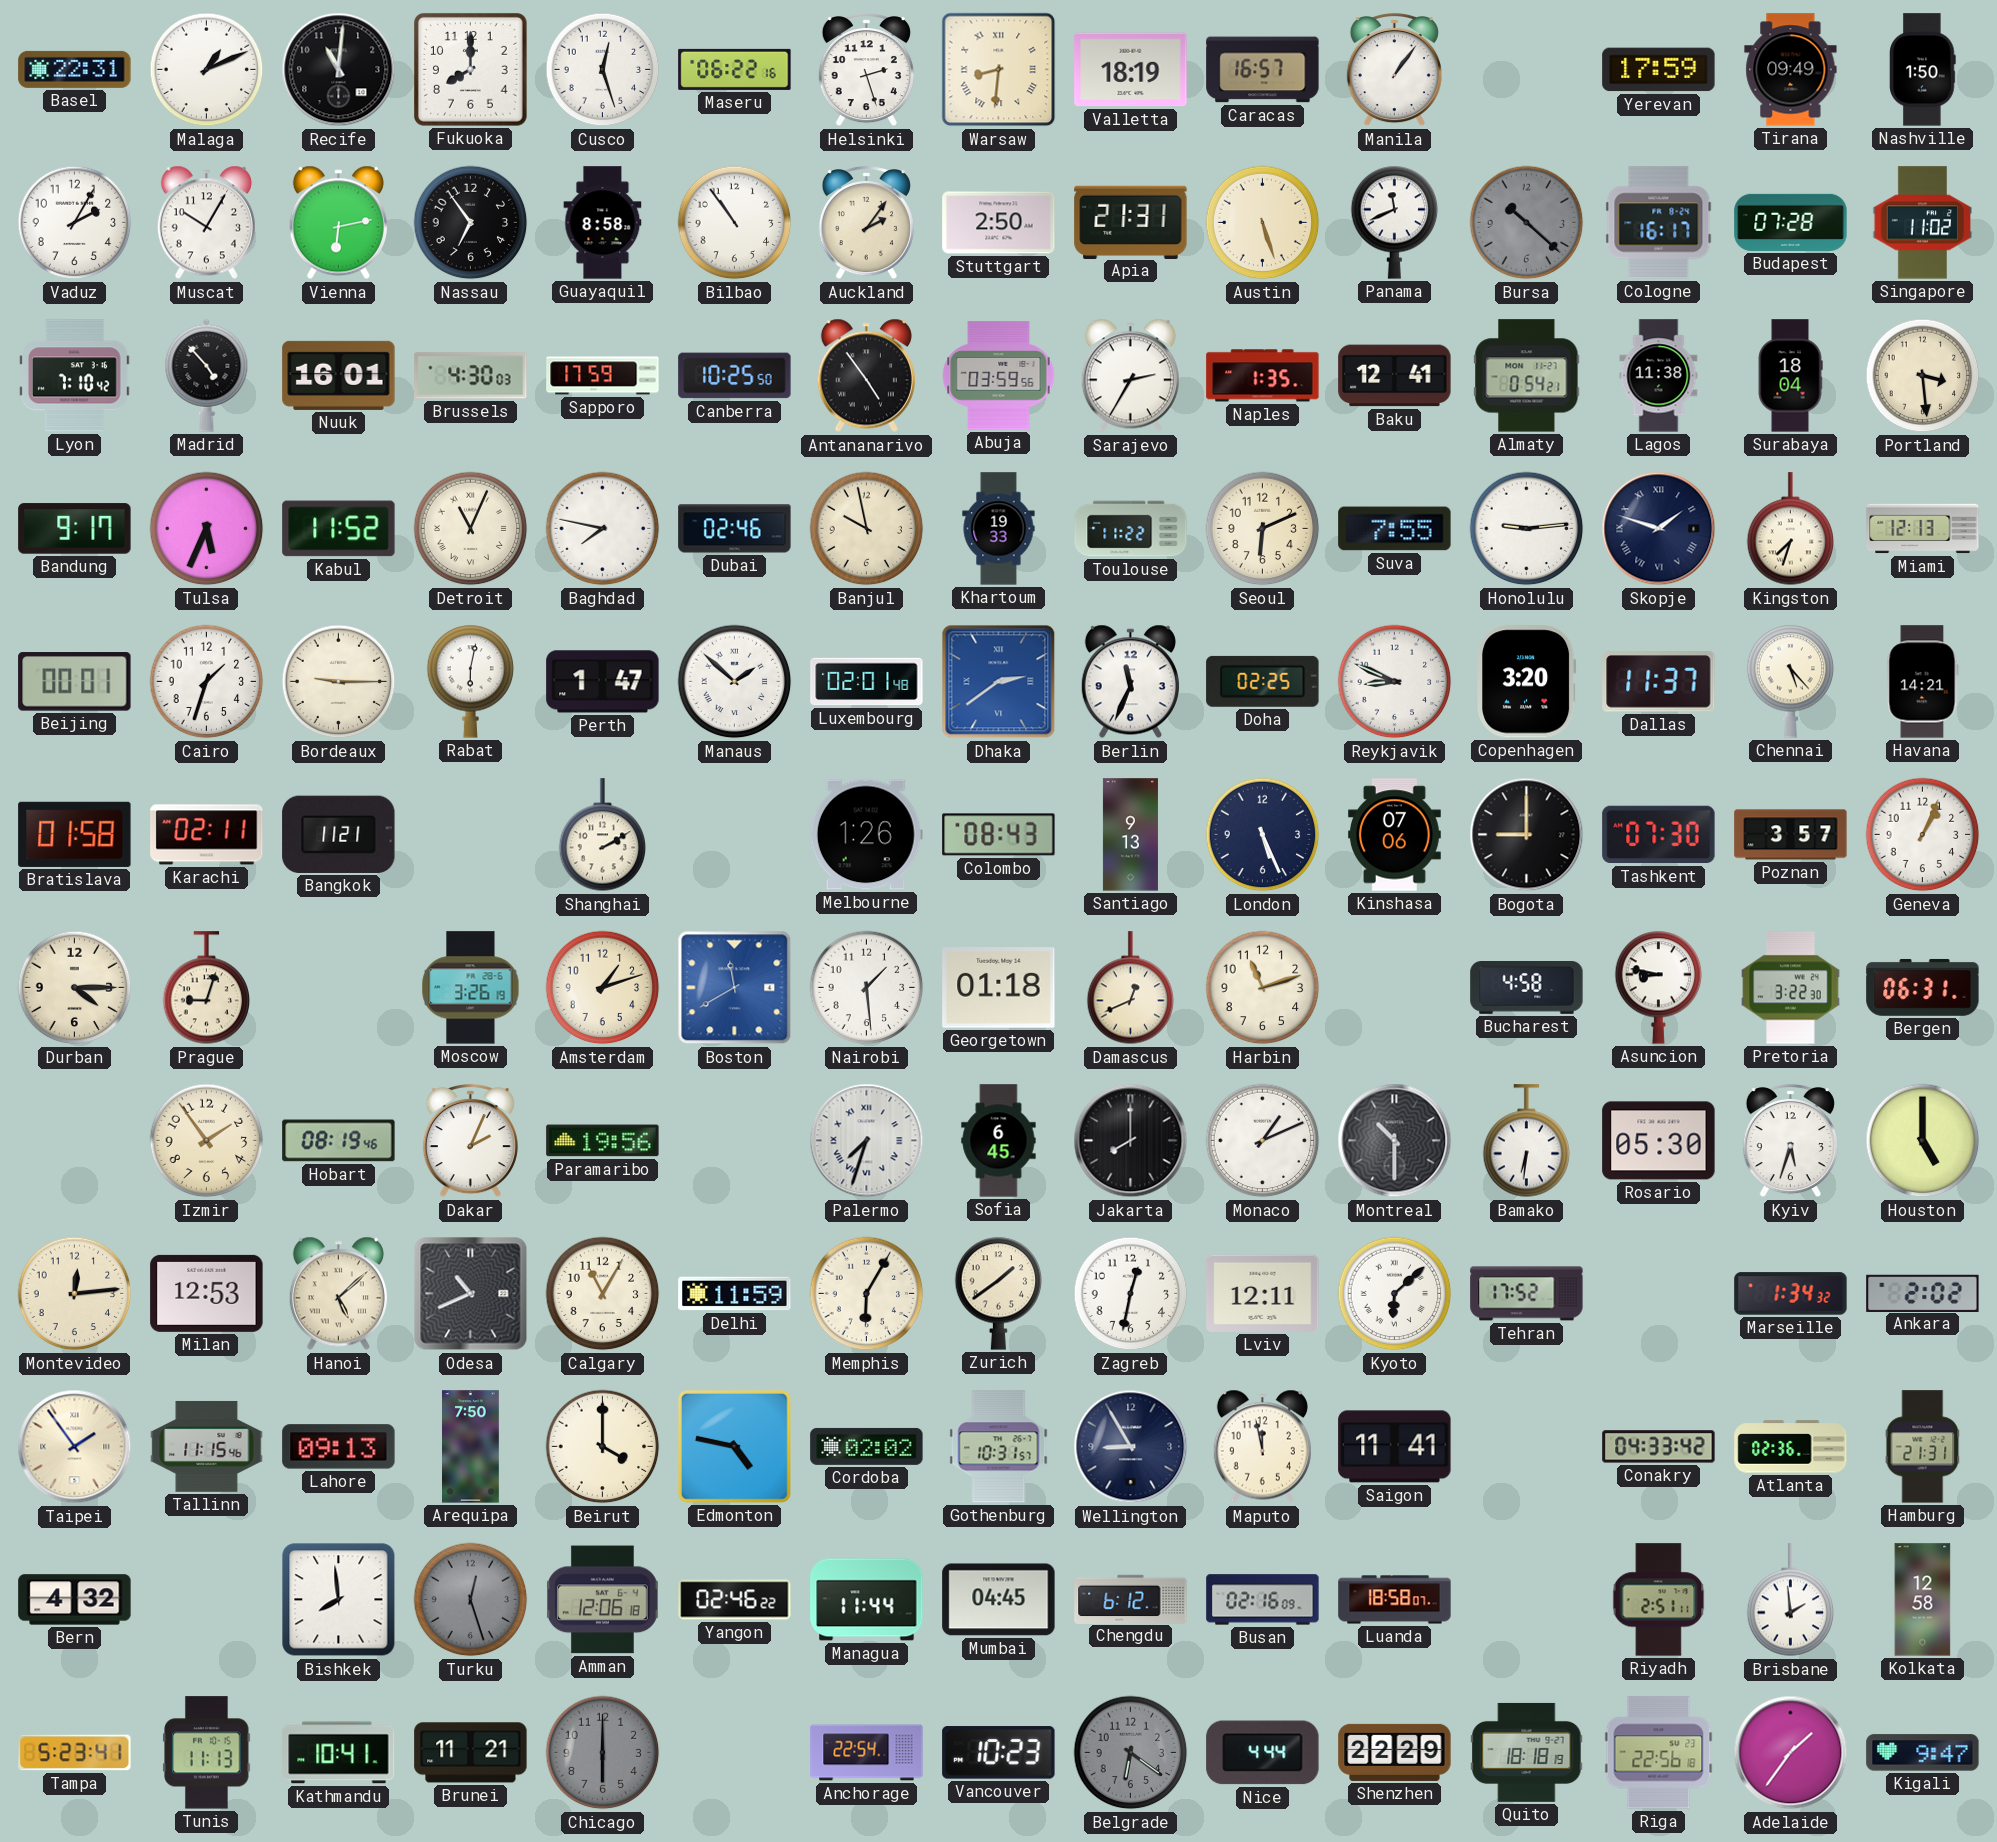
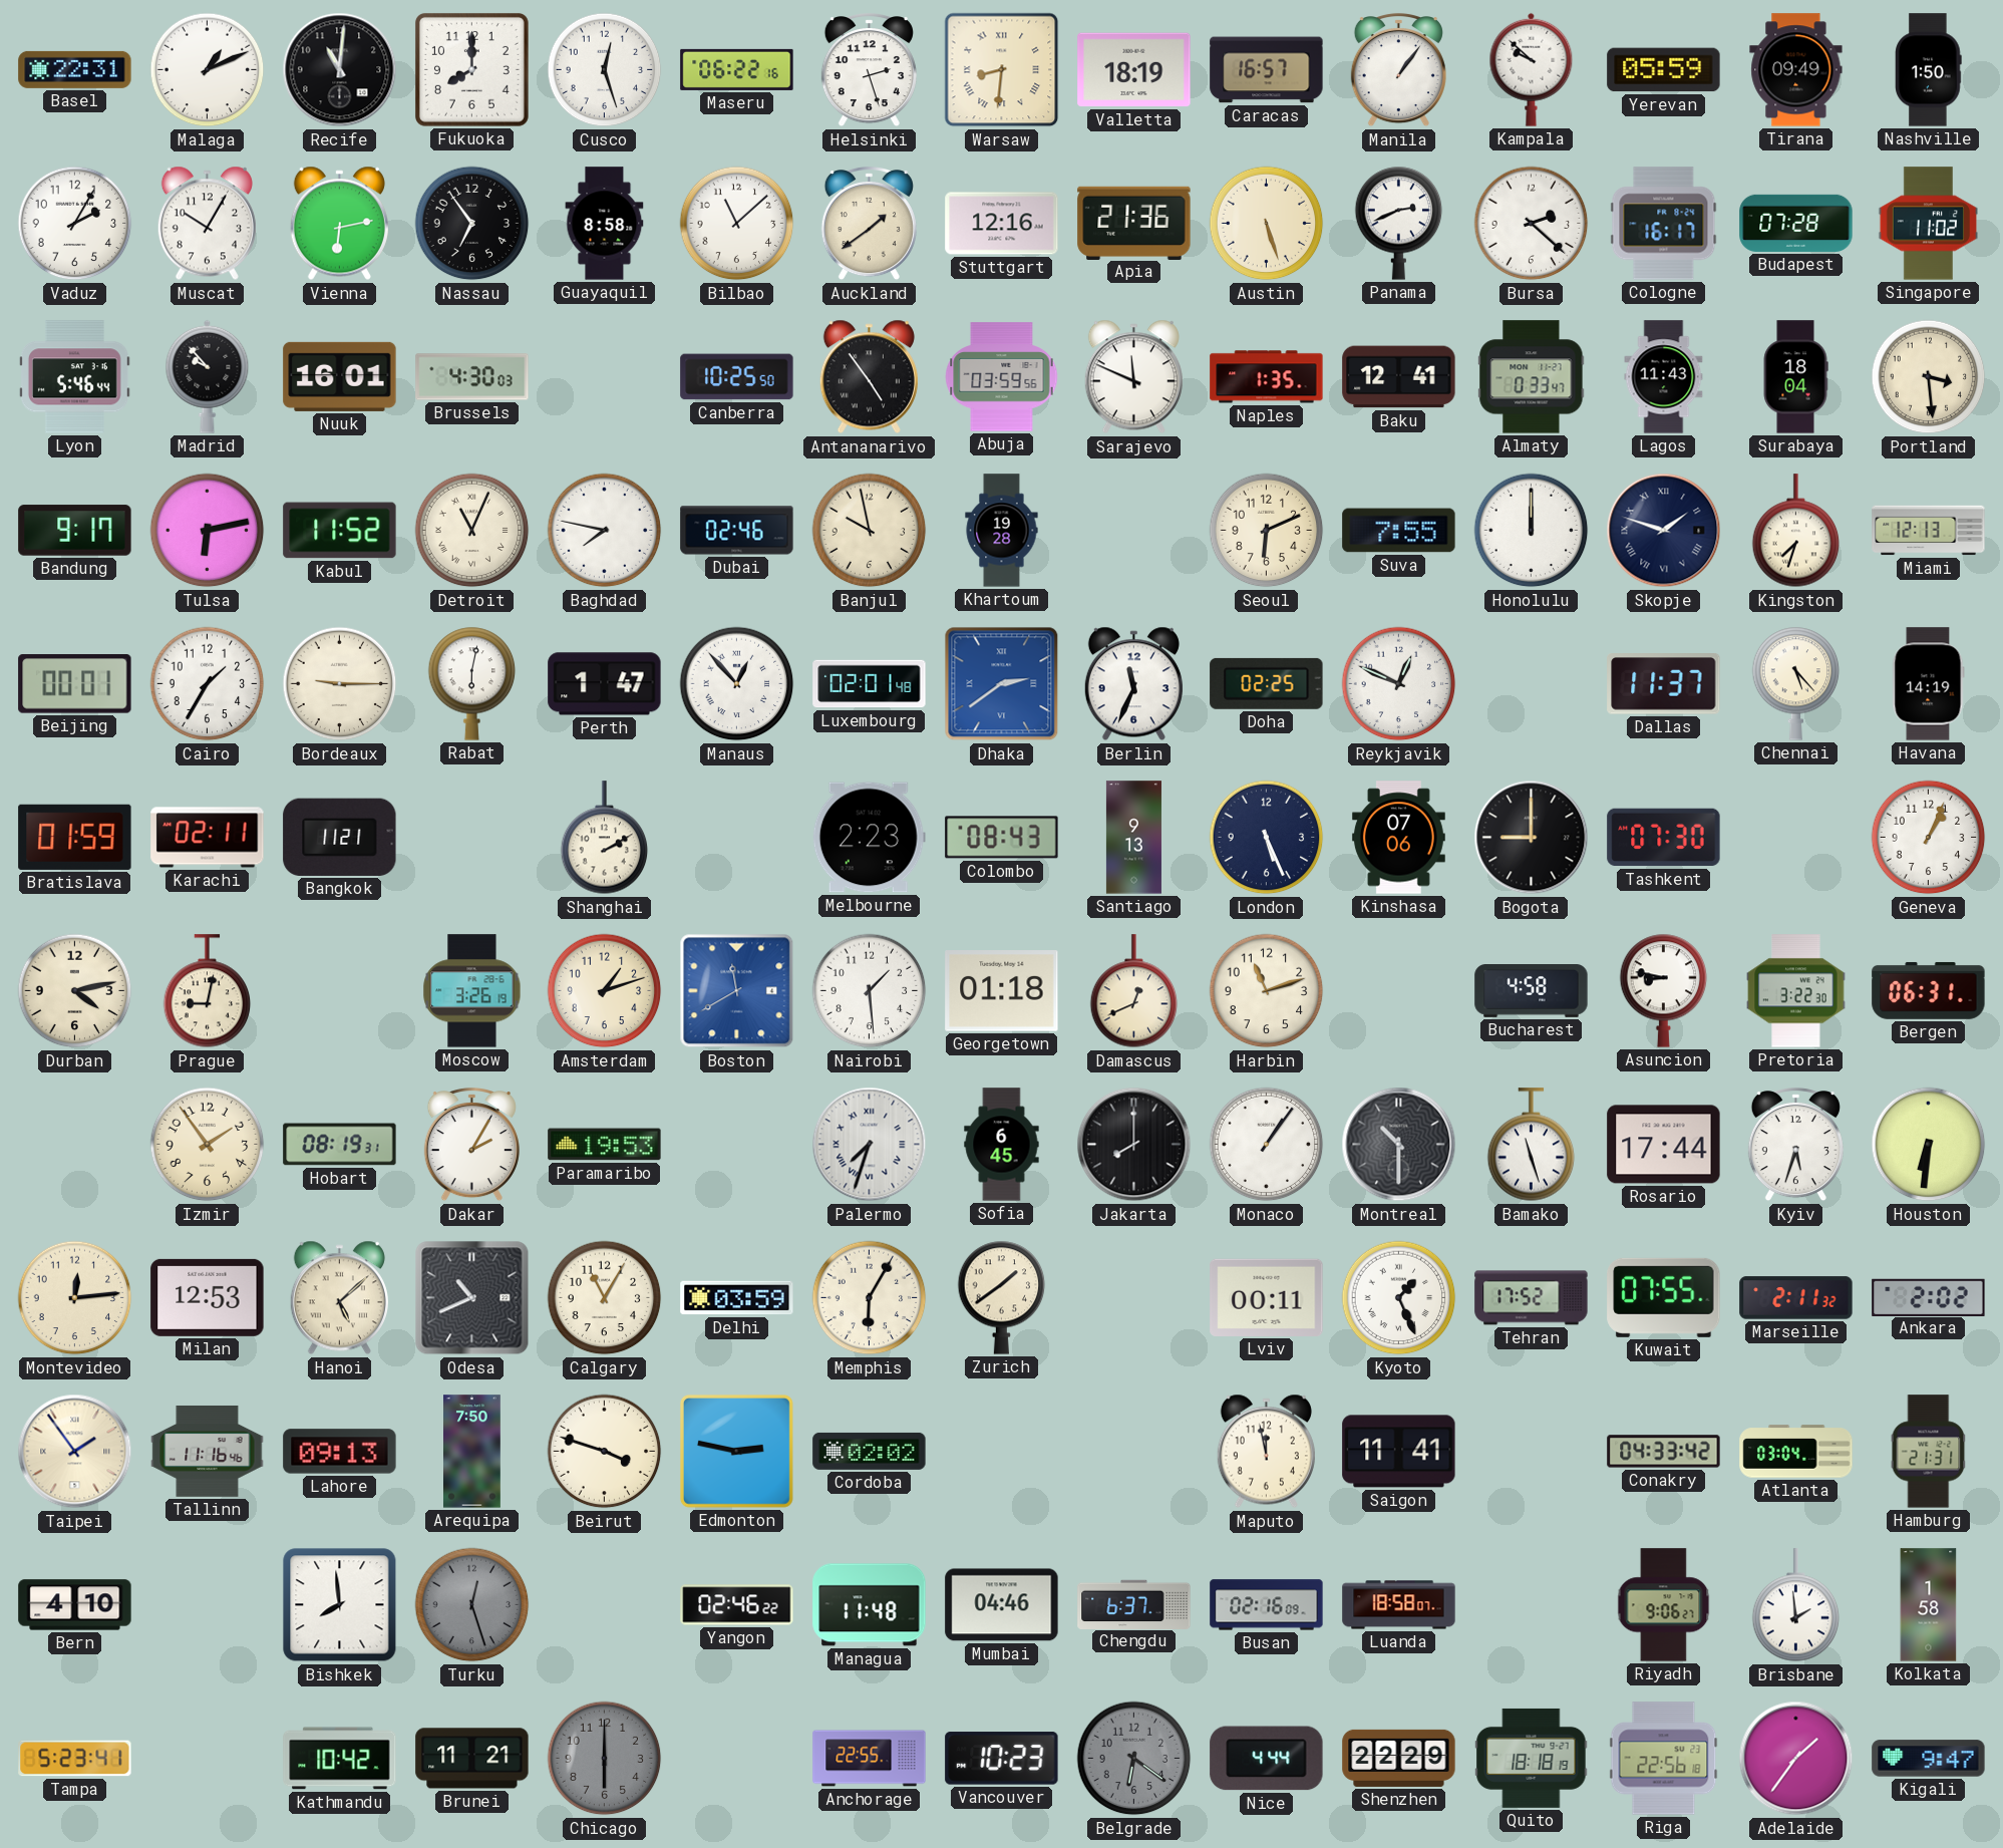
Kampala: none -> 9:52 (1532, 69)
Yerevan: 17:59 -> 05:59 (1664, 70)
Bilbao: 10:54 -> 11:08 (737, 224)
Auckland: 2:06 -> 1:39 (869, 224)
Stuttgart: 2:50 -> 12:16 (1002, 224)
Apia: 21:31 -> 21:36 (1134, 223)
Panama: 11:41 -> 2:41 (1399, 223)
Bursa: 10:22 -> 2:22 (1532, 224)
Bursa dial: grey -> white (1532, 224)
Lyon: 7:10 -> 5:46 (74, 377)
Madrid: 4:53 -> 9:53 (208, 376)
Sapporo: 17:59 -> none (603, 376)
Sarajevo: 2:35 -> 11:49 (1133, 377)
Almaty: 0:54 -> 0:33 (1532, 377)
Lagos: 11:38 -> 11:43 (1664, 377)
Tulsa: 5:34 -> 6:13 (208, 531)
Khartoum: 19:33 -> 19:28 (1002, 531)
Toulouse: 11:22 -> none (1131, 529)
Honolulu: 9:14 -> 12:00 (1532, 531)
Cairo: 1:33 -> 1:35 (208, 684)
Manaus: 1:52 -> 12:53 (737, 684)
Reykjavik: 8:49 -> 12:49 (1399, 684)
Copenhagen: 3:20 -> none (1527, 682)
Havana: 14:21 -> 14:19 (1929, 684)
Bratislava: 01:58 -> 01:59 (75, 837)
Melbourne: 1:26 -> 2:23 (869, 838)
Poznan: 3:57 -> none (1791, 835)
Durban: 4:15 -> 4:13 (75, 991)
Prague: 9:03 -> 9:02 (208, 991)
Hobart: 08:19:46 -> 08:19:31 (340, 1145)
Dakar: 2:04 -> 2:05 (471, 1145)
Paramaribo: 19:56 -> 19:53 (605, 1145)
Monaco: 1:11 -> 1:06 (1267, 1145)
Bamako: 6:31 -> 11:27 (1532, 1145)
Rosario: 05:30 -> 17:44 (1664, 1145)
Houston: 5:00 -> 6:31 (1929, 1145)
Delhi: 11:59 -> 03:59 (737, 1298)
Zagreb: 12:32 -> none (1131, 1294)
Lviv: 12:11 -> 00:11 (1267, 1297)
Kyoto: 6:08 -> 1:26 (1399, 1298)
Kuwait: none -> 07:55 (1664, 1297)
Marseille: 1:34 -> 2:11 (1796, 1298)
Tallinn: 11:15 -> 11:16 (208, 1451)
Beirut: 4:00 -> 3:48 (605, 1452)
Edmonton: 4:47 -> 2:47 (736, 1451)
Gothenburg: 10:31 -> none (999, 1447)
Wellington: 8:55 -> none (1131, 1447)
Atlanta: 02:36 -> 03:04 (1796, 1452)
Bern: 4:32 -> 4:10 (75, 1605)
Amman: 12:06 -> none (603, 1600)
Managua: 11:44 -> 11:48 (870, 1605)
Mumbai: 04:45 -> 04:46 (1002, 1605)
Chengdu: 6:12 -> 6:37 (1134, 1604)
Riyadh: 2:51 -> 9:06 (1664, 1605)
Kolkata: 12:58 -> 1:58 (1929, 1605)
Tunis: 11:13 -> none (207, 1753)
Kathmandu: 10:41 -> 10:42 (340, 1759)
Anchorage: 22:54 -> 22:55 (870, 1759)
